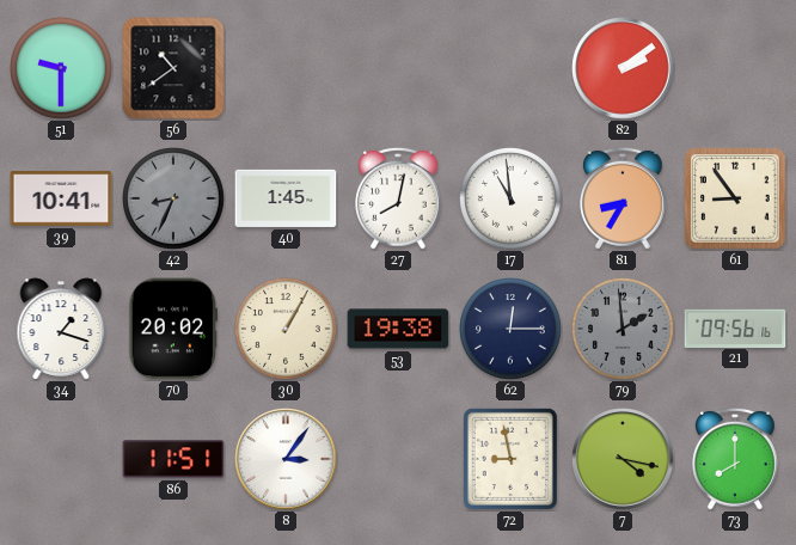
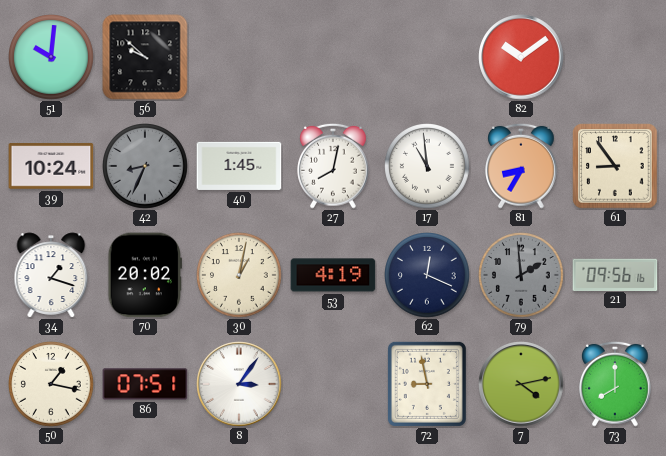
51: 9:30 -> 10:01 (52, 58)
56: 10:39 -> 9:52 (145, 57)
82: 2:09 -> 10:09 (521, 57)
39: 10:41 -> 10:24 (51, 166)
30: 1:05 -> 1:02 (240, 276)
53: 19:38 -> 4:19 (333, 275)
62: 12:15 -> 12:19 (428, 276)
50: none -> 1:17 (52, 385)
86: 11:51 -> 07:51 (145, 384)
7: 4:17 -> 4:13 (521, 384)
